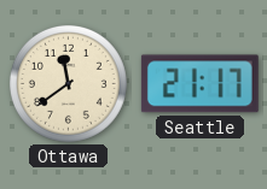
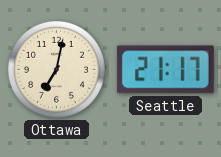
Ottawa: 11:39 -> 7:02 (56, 69)
